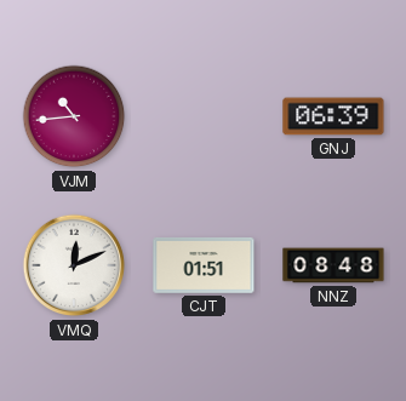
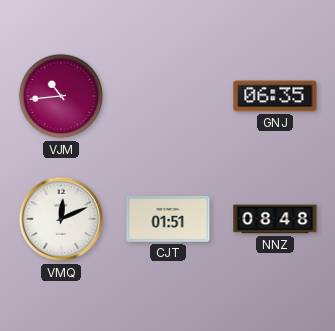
GNJ: 06:39 -> 06:35 (275, 96)
